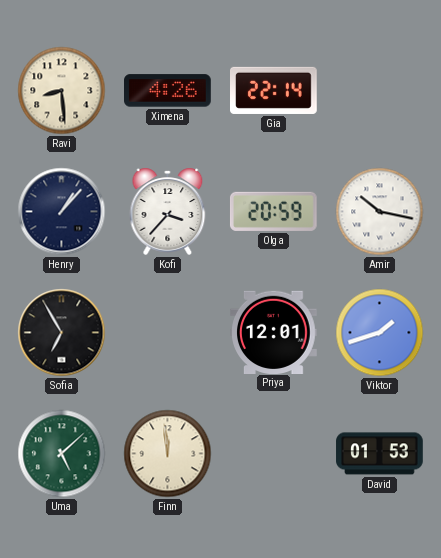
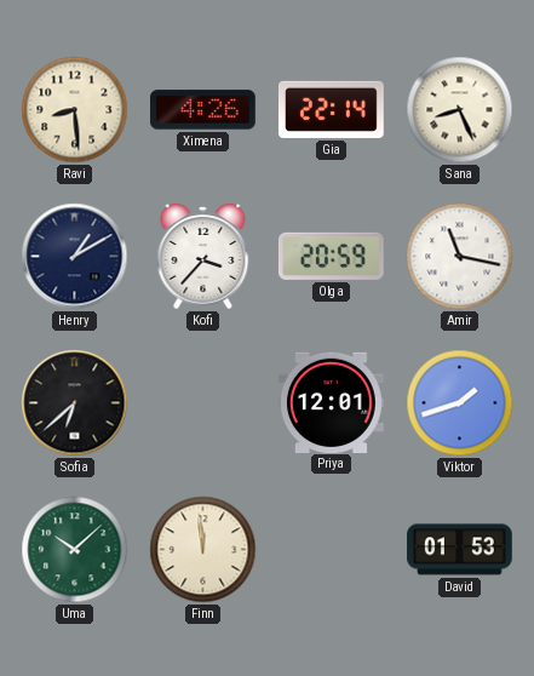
Sana: none -> 8:26 (460, 110)
Henry: 1:07 -> 1:10 (75, 257)
Amir: 10:17 -> 11:17 (460, 257)
Sofia: 6:55 -> 6:38 (75, 403)
Uma: 5:08 -> 10:08 (75, 550)
